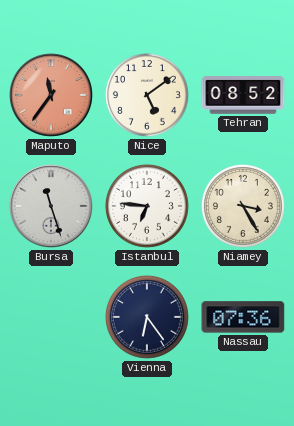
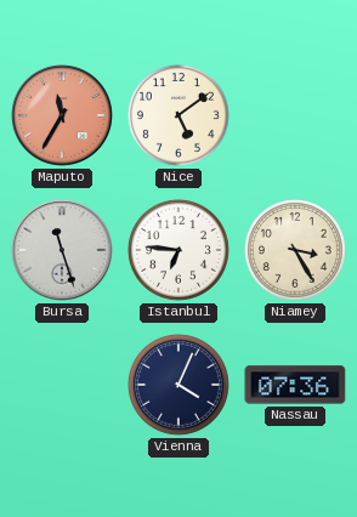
Maputo: 11:36 -> 11:35 (62, 115)
Tehran: 08:52 -> none (243, 95)
Vienna: 6:24 -> 4:04 (178, 385)
